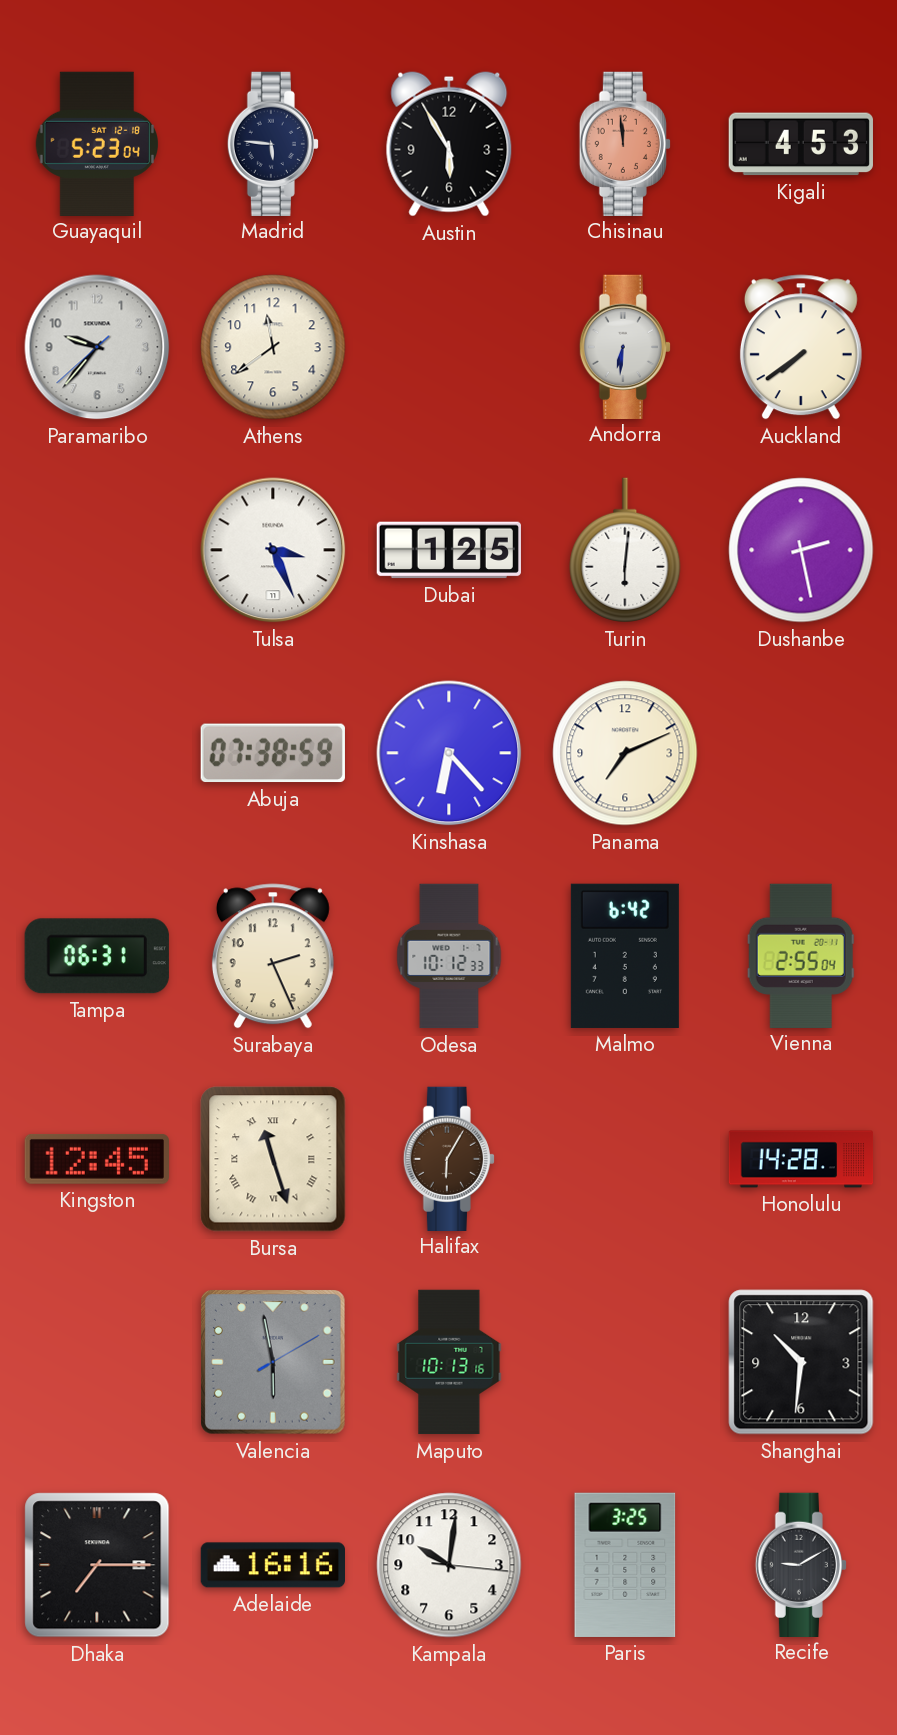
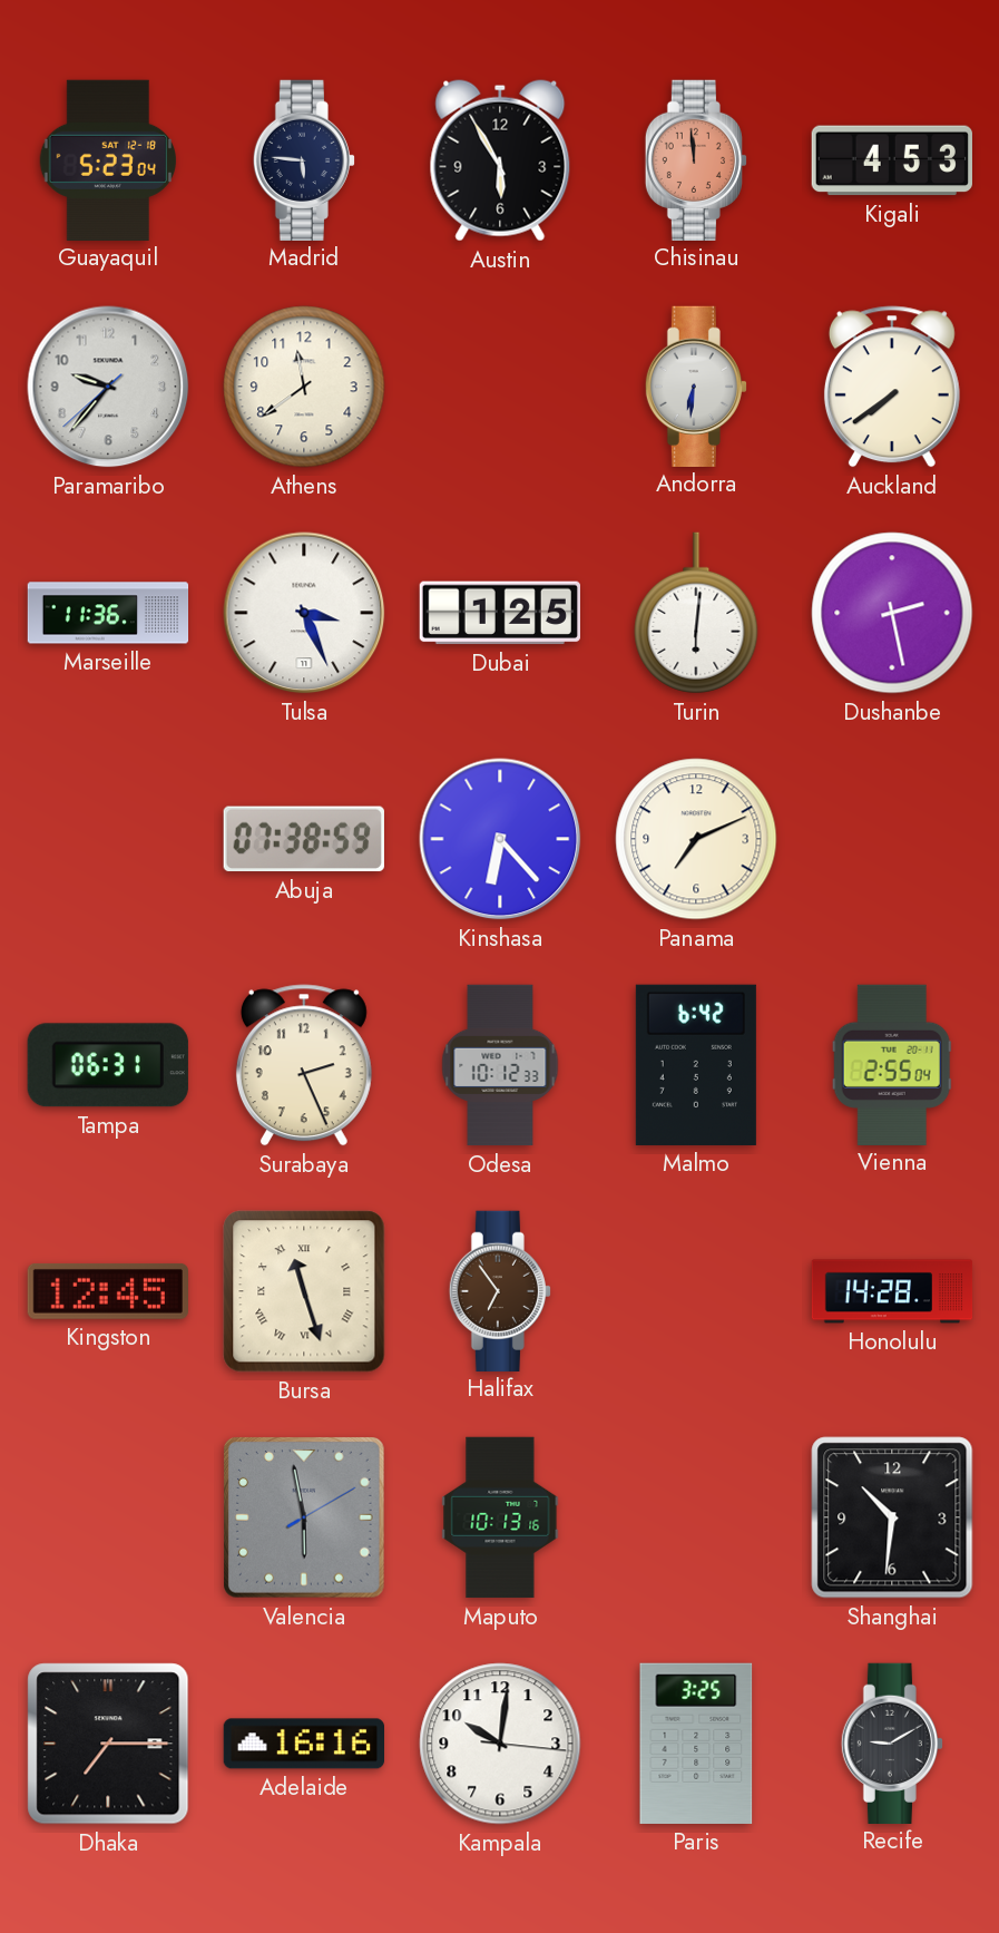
Marseille: none -> 11:36 (108, 613)
Halifax: 6:05 -> 6:54 (500, 1290)
